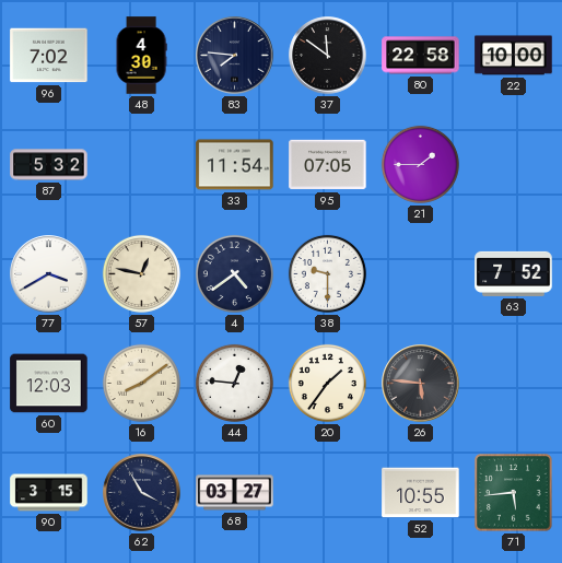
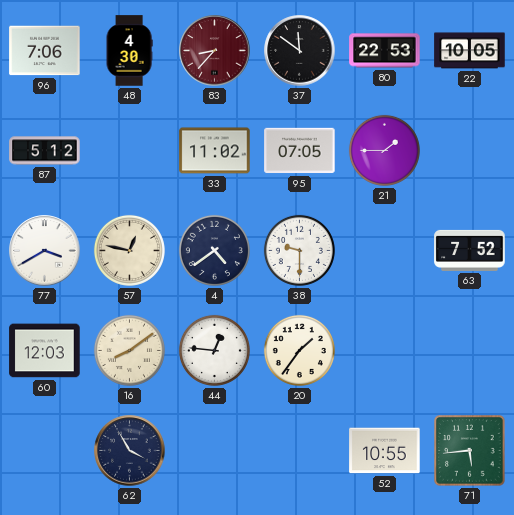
96: 7:02 -> 7:06 (45, 51)
83: 7:46 -> 8:37 (215, 51)
83 dial: navy -> burgundy (215, 51)
80: 22:58 -> 22:53 (385, 51)
22: 10:00 -> 10:05 (470, 51)
87: 5:32 -> 5:12 (45, 151)
33: 11:54 -> 11:02 (215, 151)
26: 5:46 -> none (421, 384)
90: 3:15 -> none (49, 493)
68: 03:27 -> none (235, 493)
